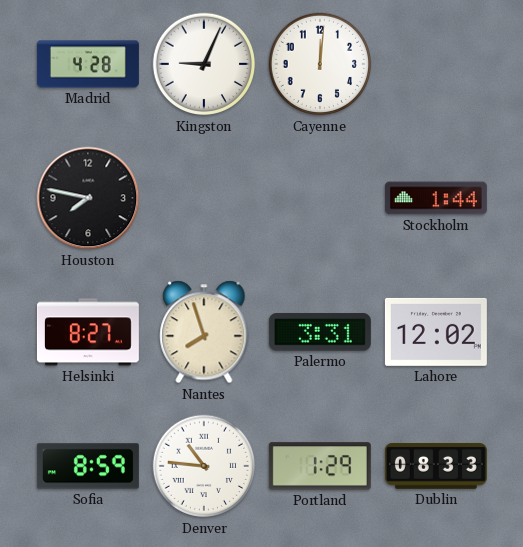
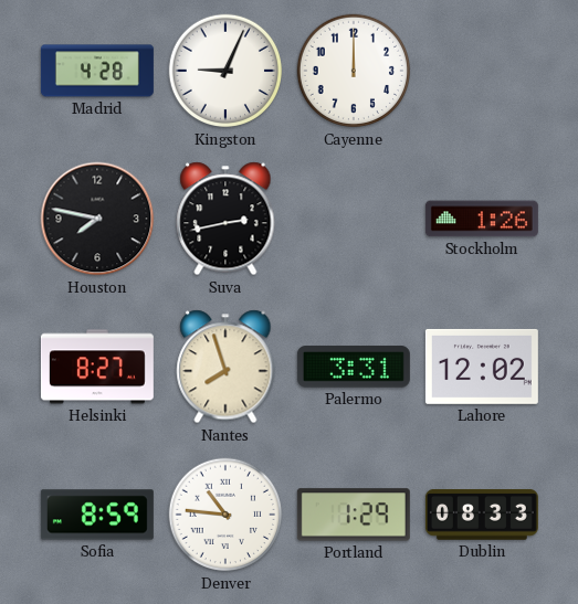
Cayenne: 12:01 -> 12:00 (354, 71)
Suva: none -> 2:43 (225, 219)
Stockholm: 1:44 -> 1:26 (482, 219)
